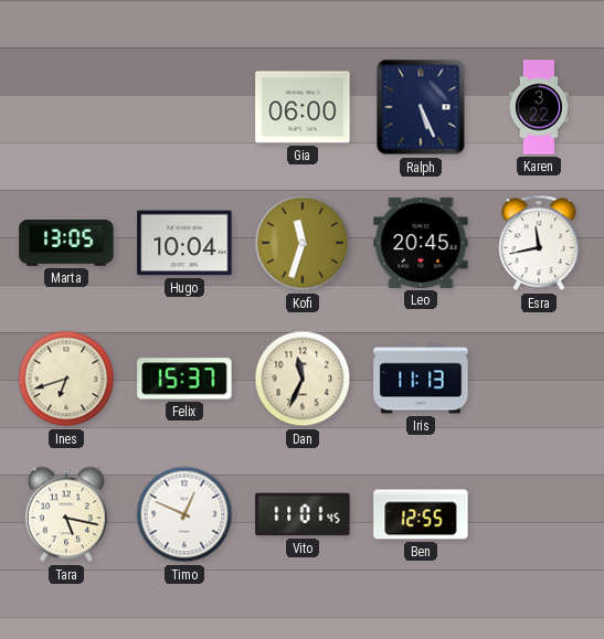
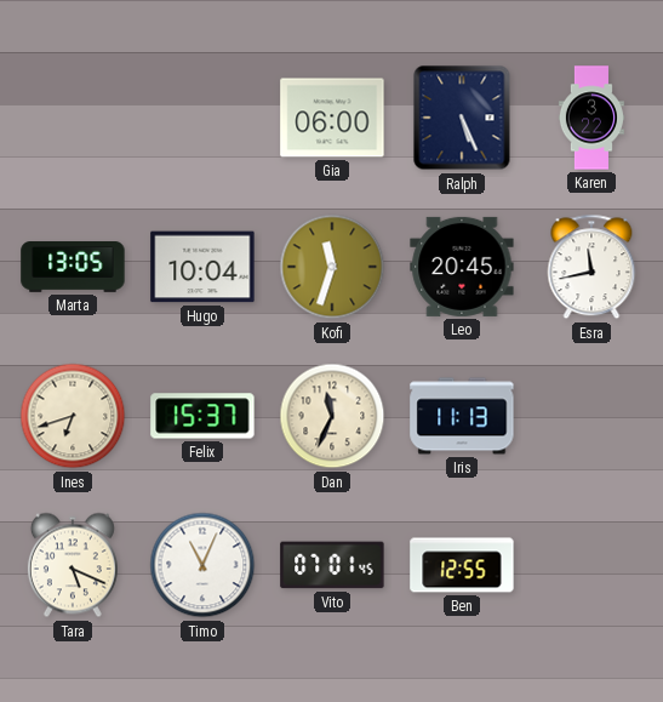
Tara: 5:17 -> 5:19 (73, 565)
Timo: 12:49 -> 11:04 (202, 565)
Vito: 11:01 -> 07:01 (332, 565)
